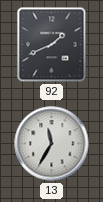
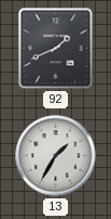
13: 11:35 -> 1:35 (56, 156)
